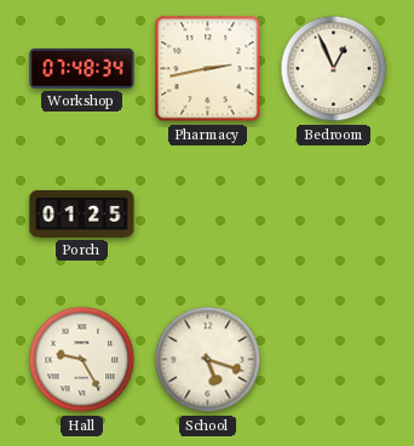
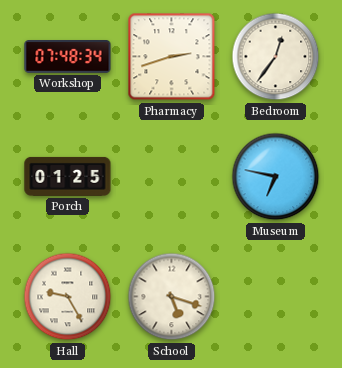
Pharmacy: 2:43 -> 2:42 (172, 57)
Bedroom: 12:56 -> 12:36 (276, 57)
Museum: none -> 6:47 (276, 177)
